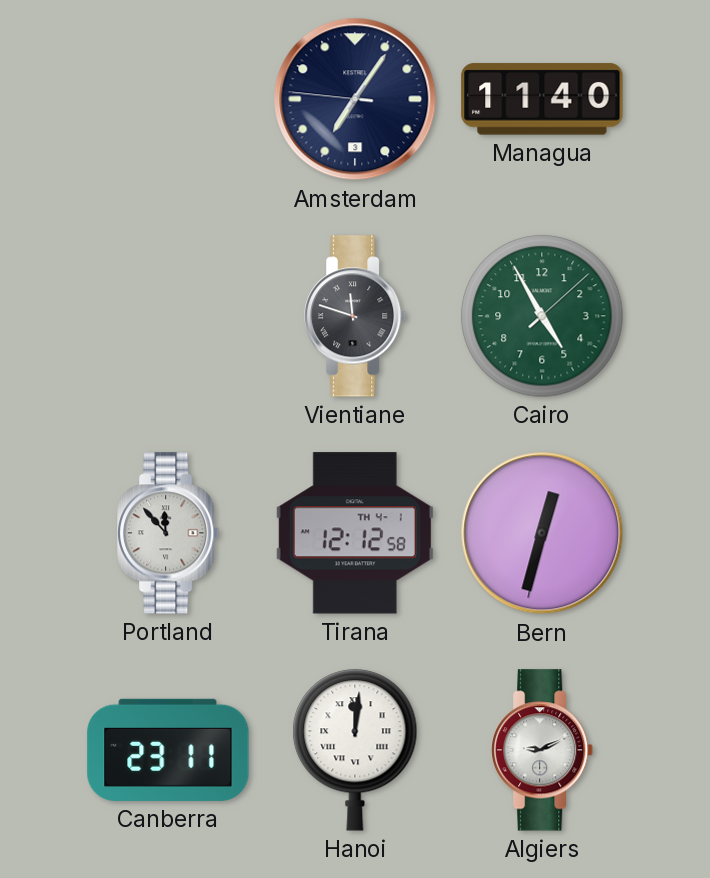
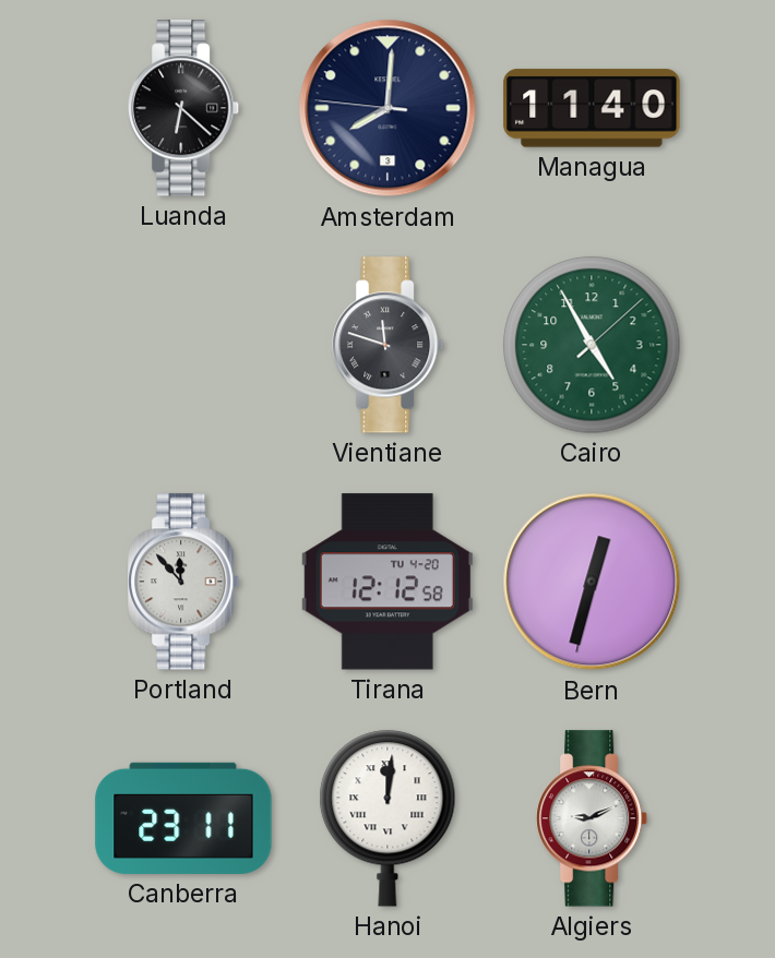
Luanda: none -> 6:22 (184, 108)
Amsterdam: 7:05 -> 8:00 (388, 108)
Tirana date: TH 4-1 -> TU 4-20 (388, 582)
